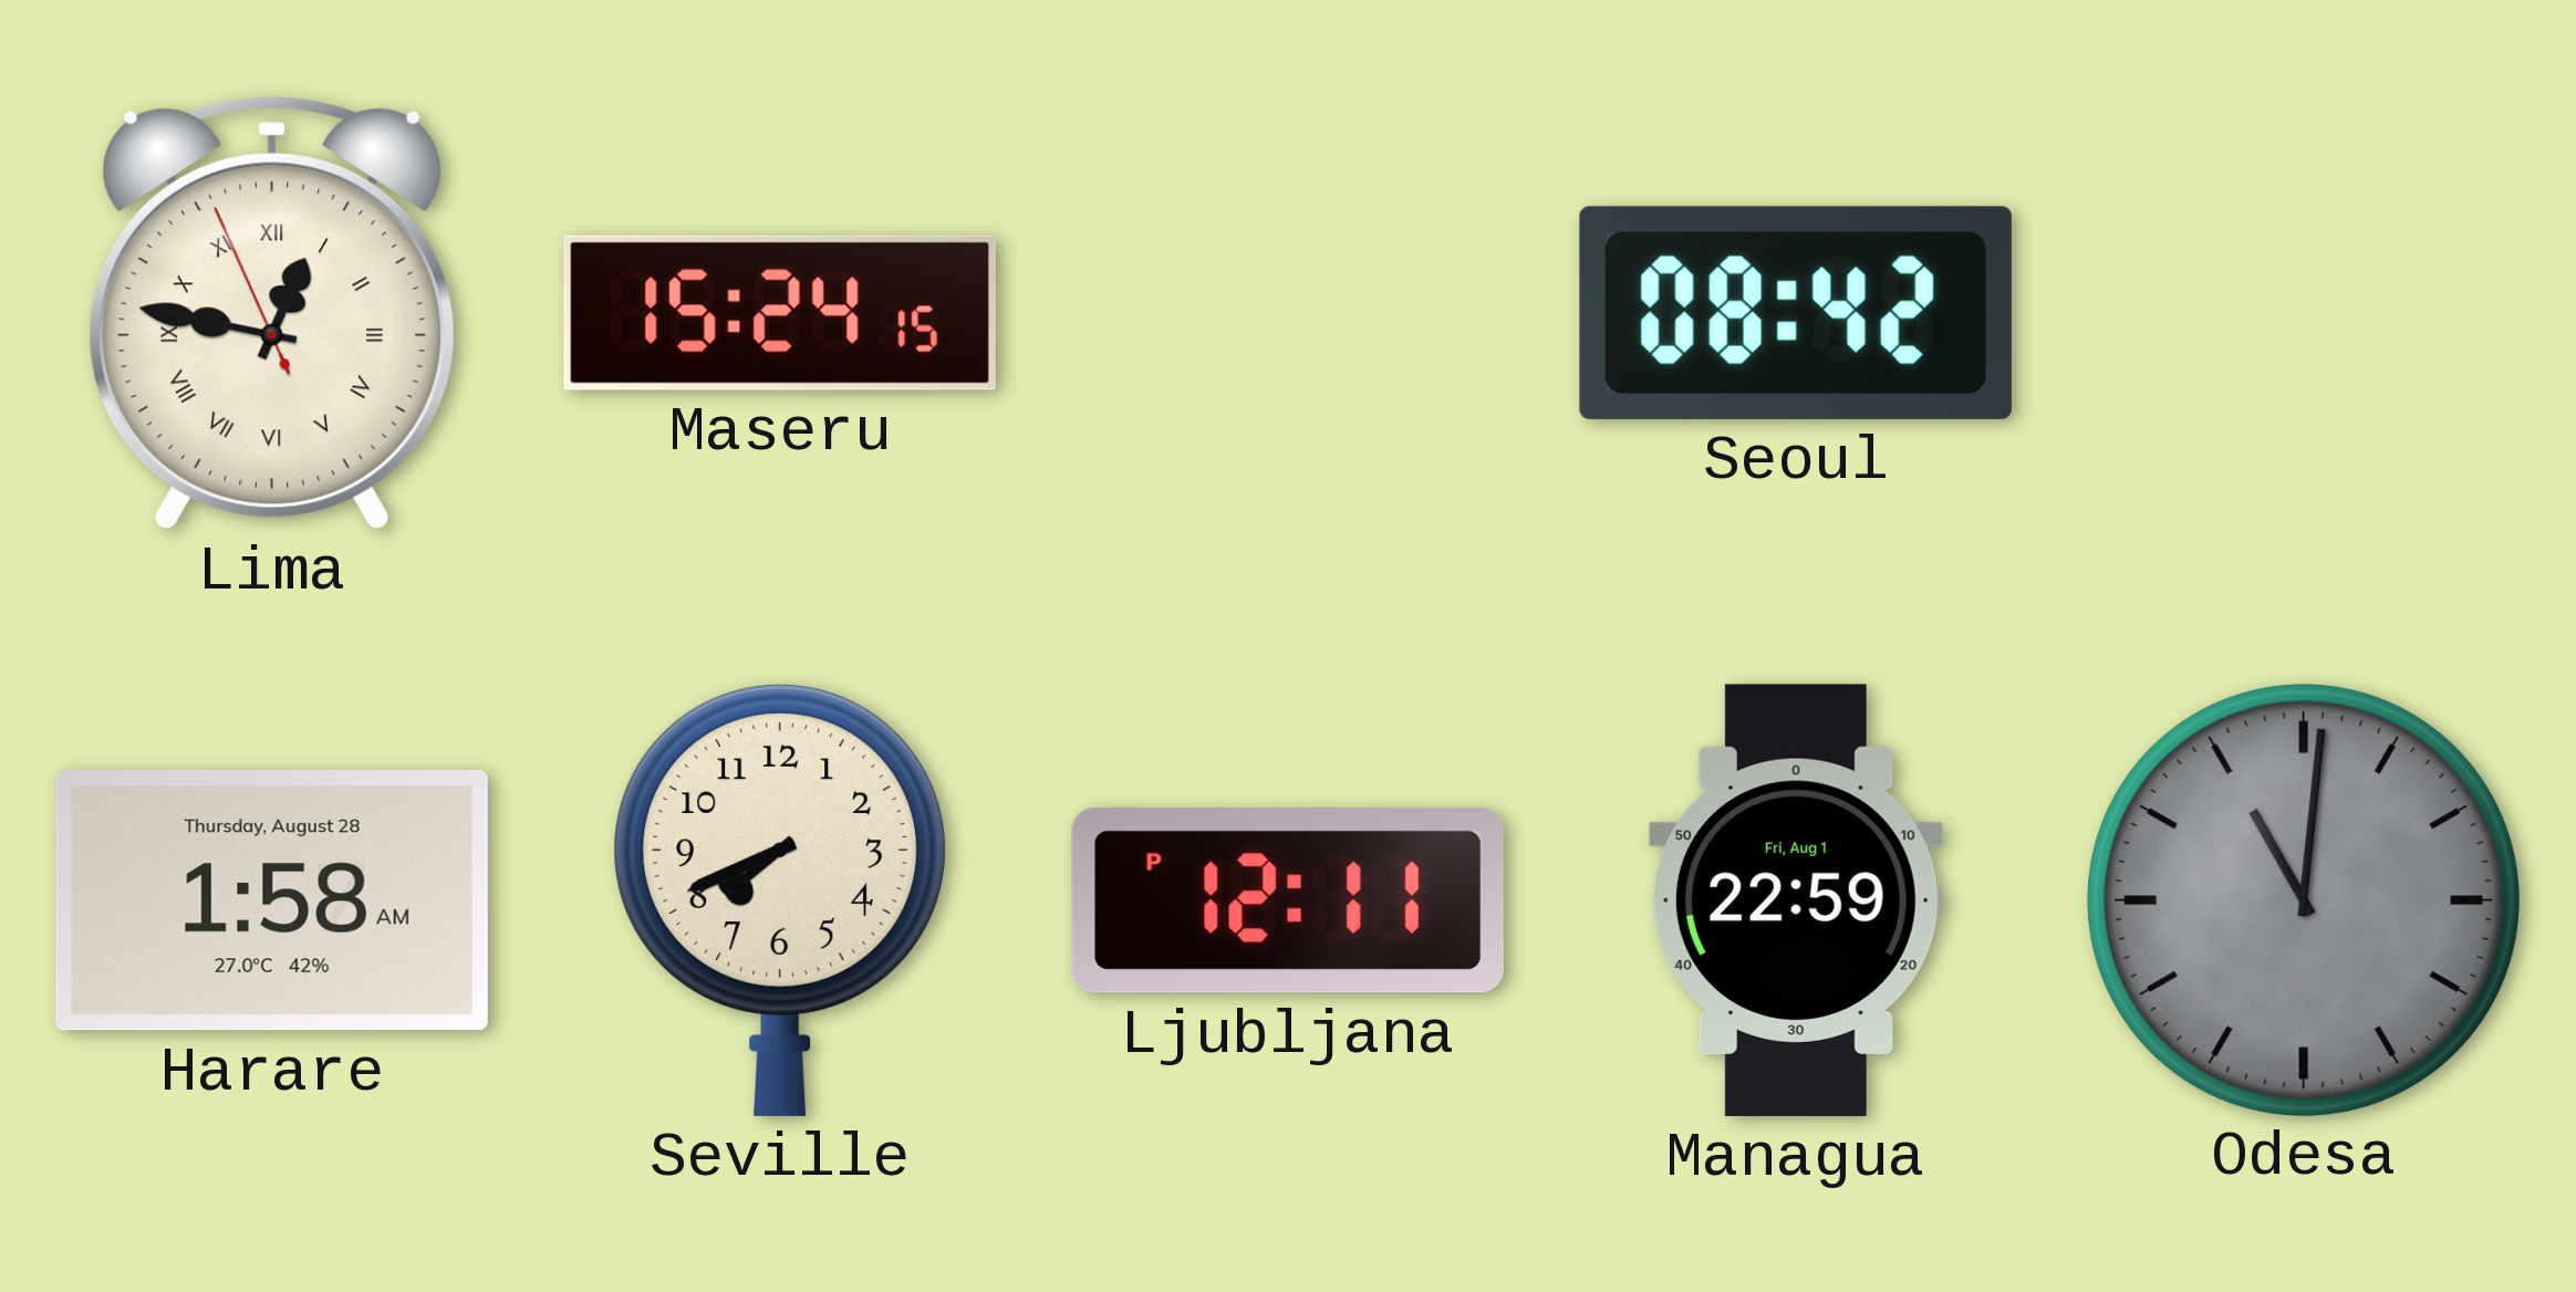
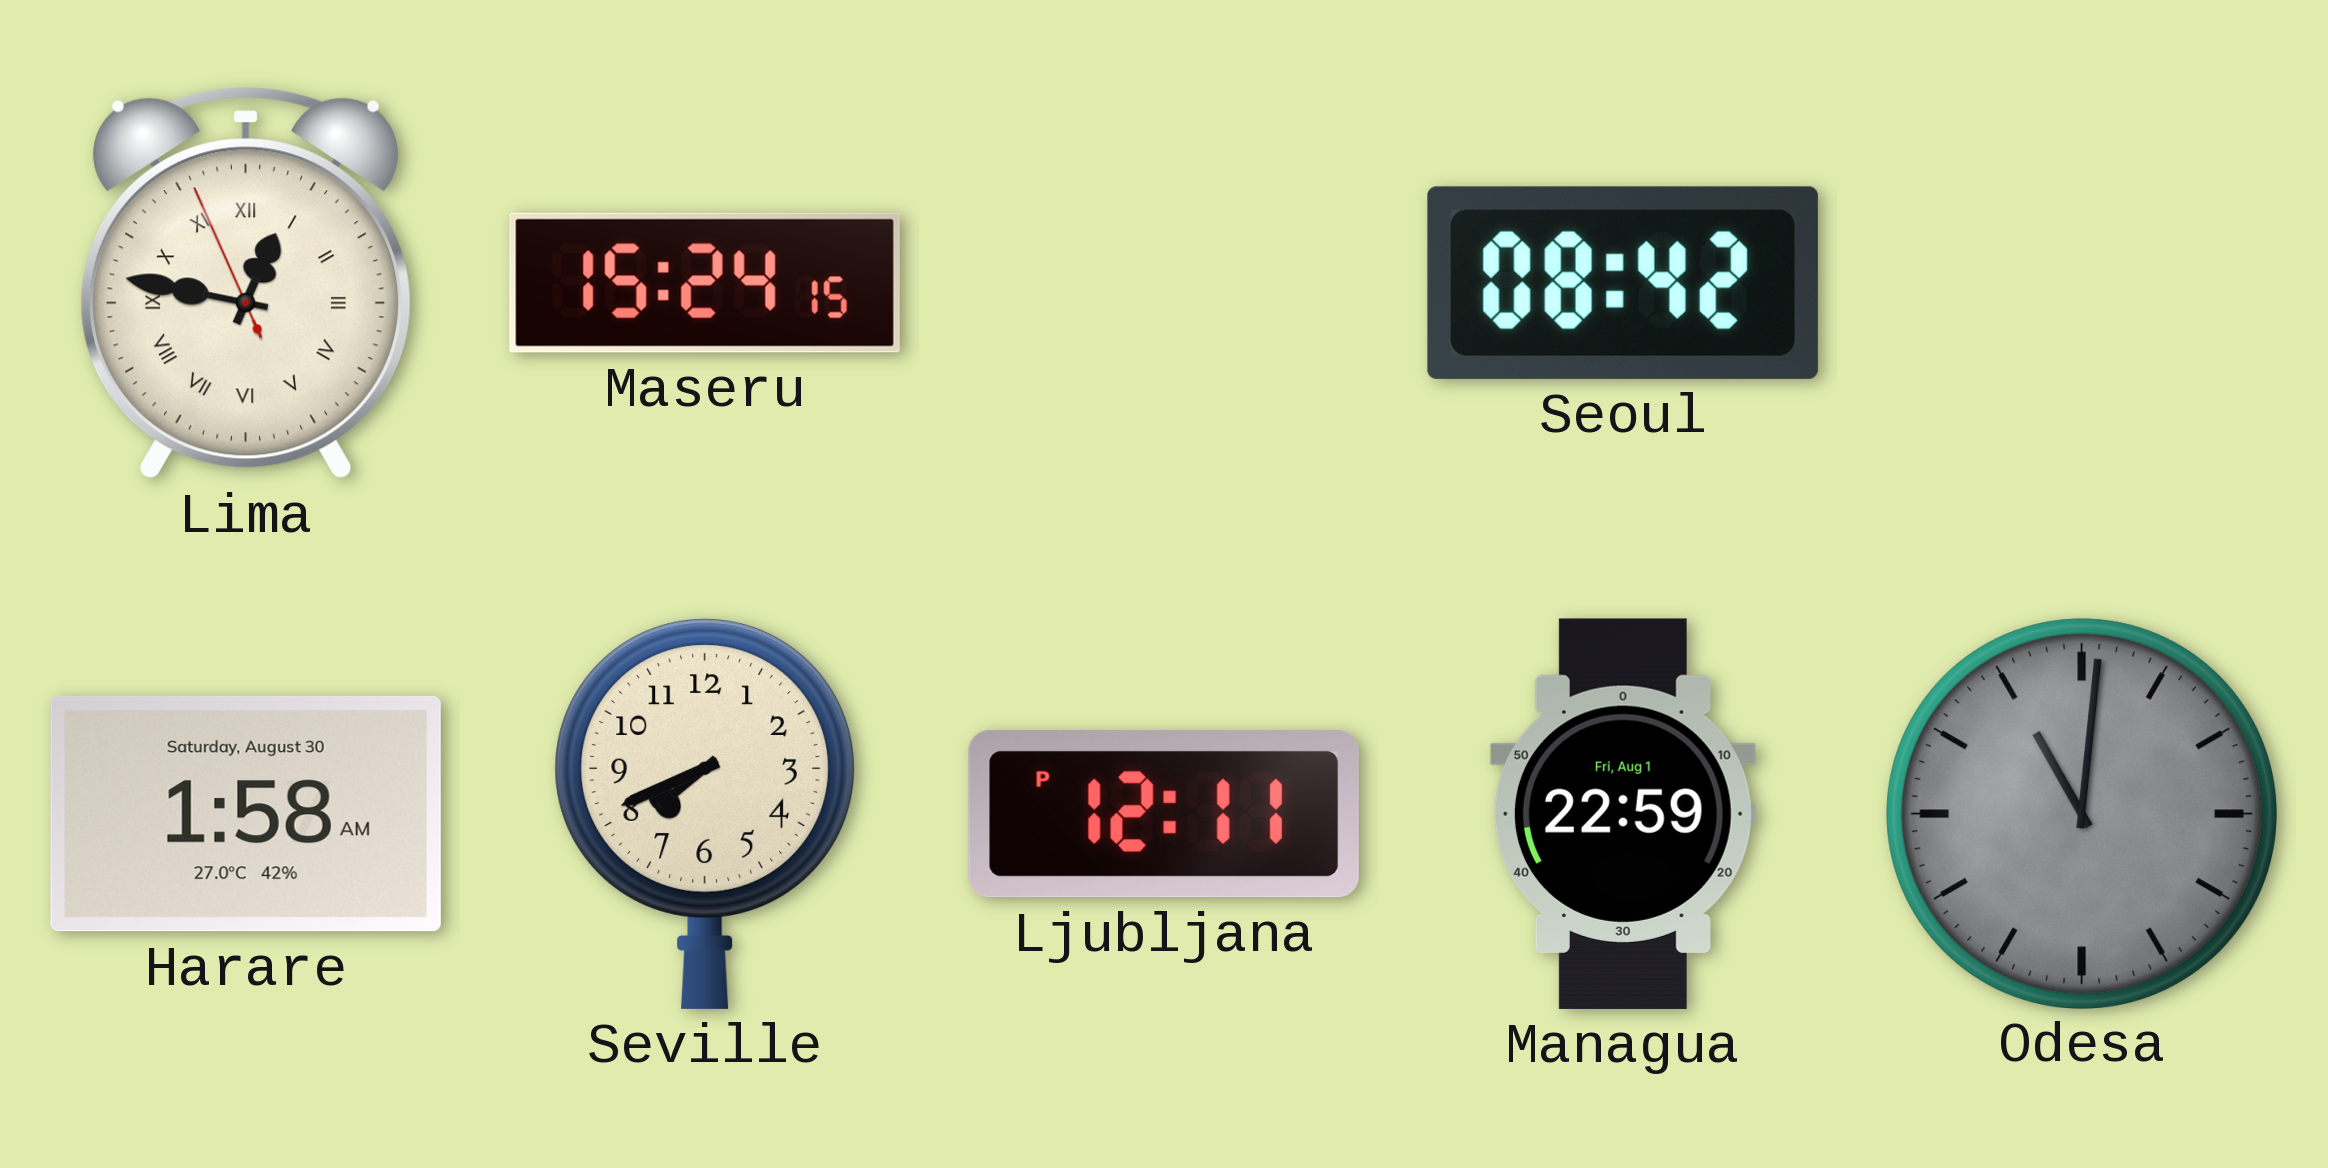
Harare date: Thursday, August 28 -> Saturday, August 30 (246, 814)
